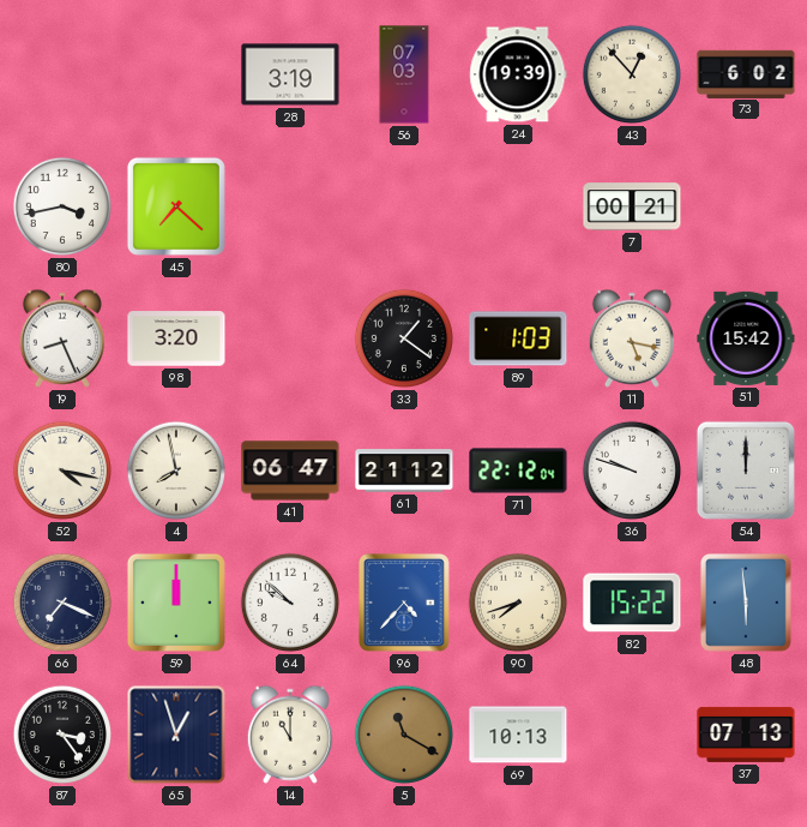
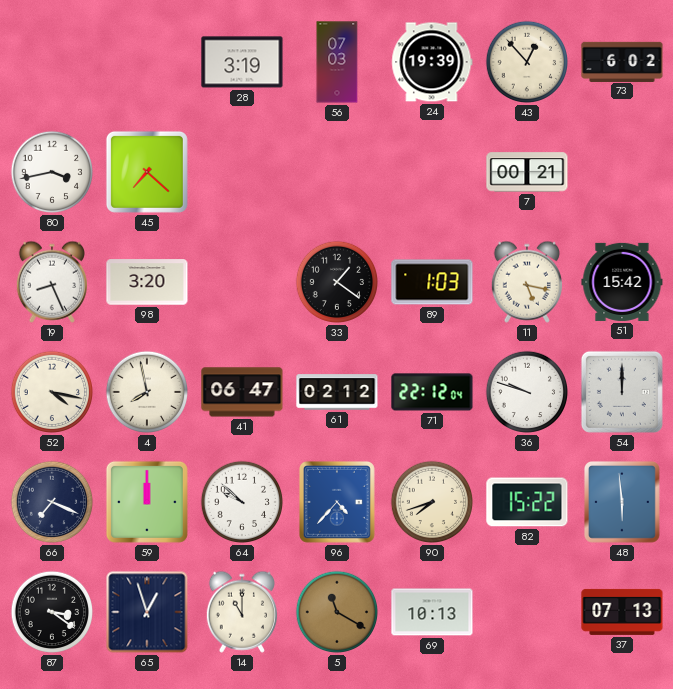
61: 21:12 -> 02:12 (337, 392)
87: 3:24 -> 3:21 (52, 612)
